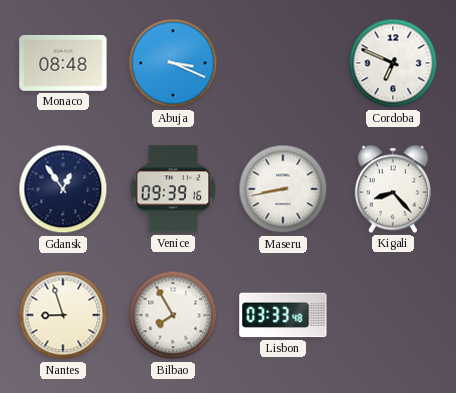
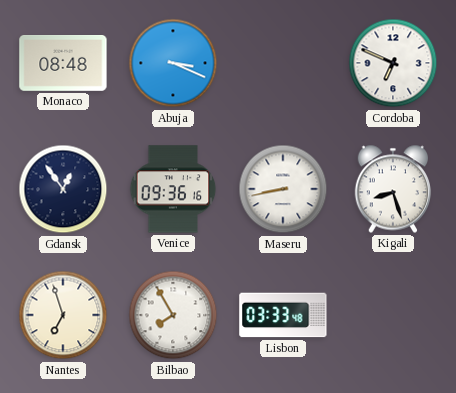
Venice: 09:39 -> 09:36 (173, 189)
Kigali: 8:23 -> 8:27 (393, 189)
Nantes: 8:57 -> 6:57 (63, 315)
